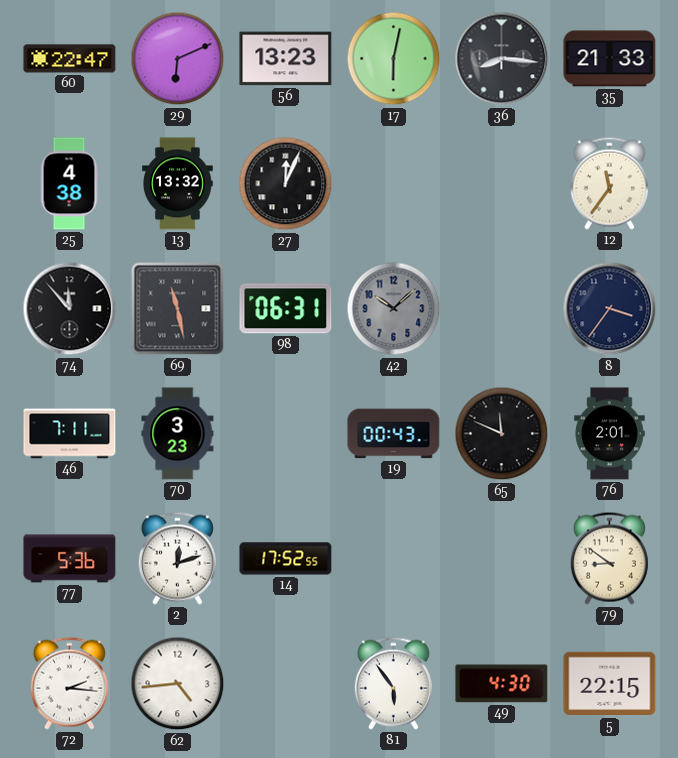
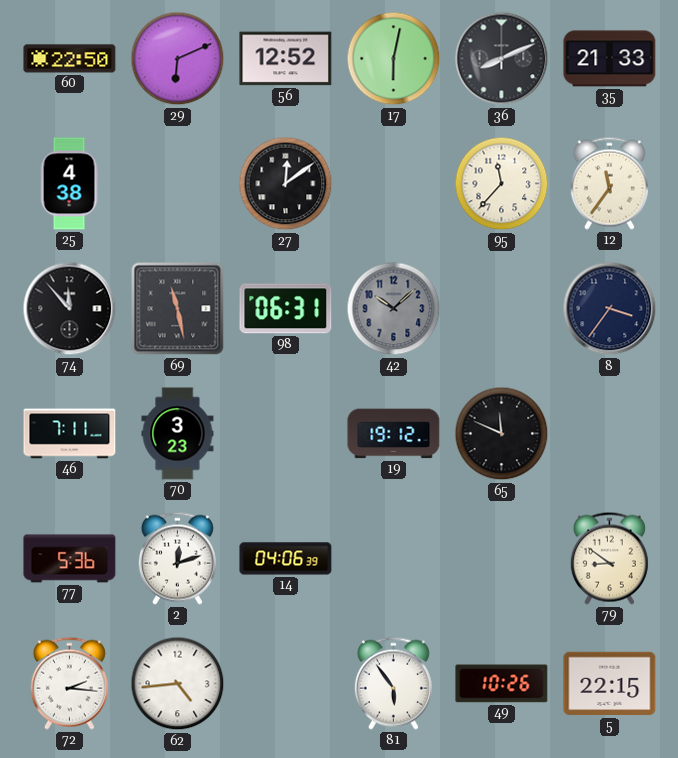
60: 22:47 -> 22:50 (70, 59)
56: 13:23 -> 12:52 (286, 59)
36: 8:16 -> 8:11 (502, 59)
13: 13:32 -> none (178, 184)
27: 12:04 -> 12:09 (286, 184)
95: none -> 11:37 (502, 184)
19: 00:43 -> 19:12 (394, 434)
76: 2:01 -> none (610, 434)
14: 17:52 -> 04:06 (286, 559)
49: 4:30 -> 10:26 (502, 684)
